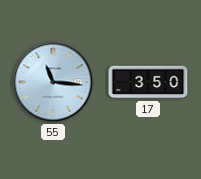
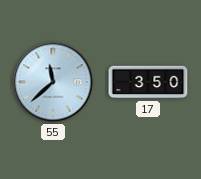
55: 11:16 -> 11:38 (53, 82)
